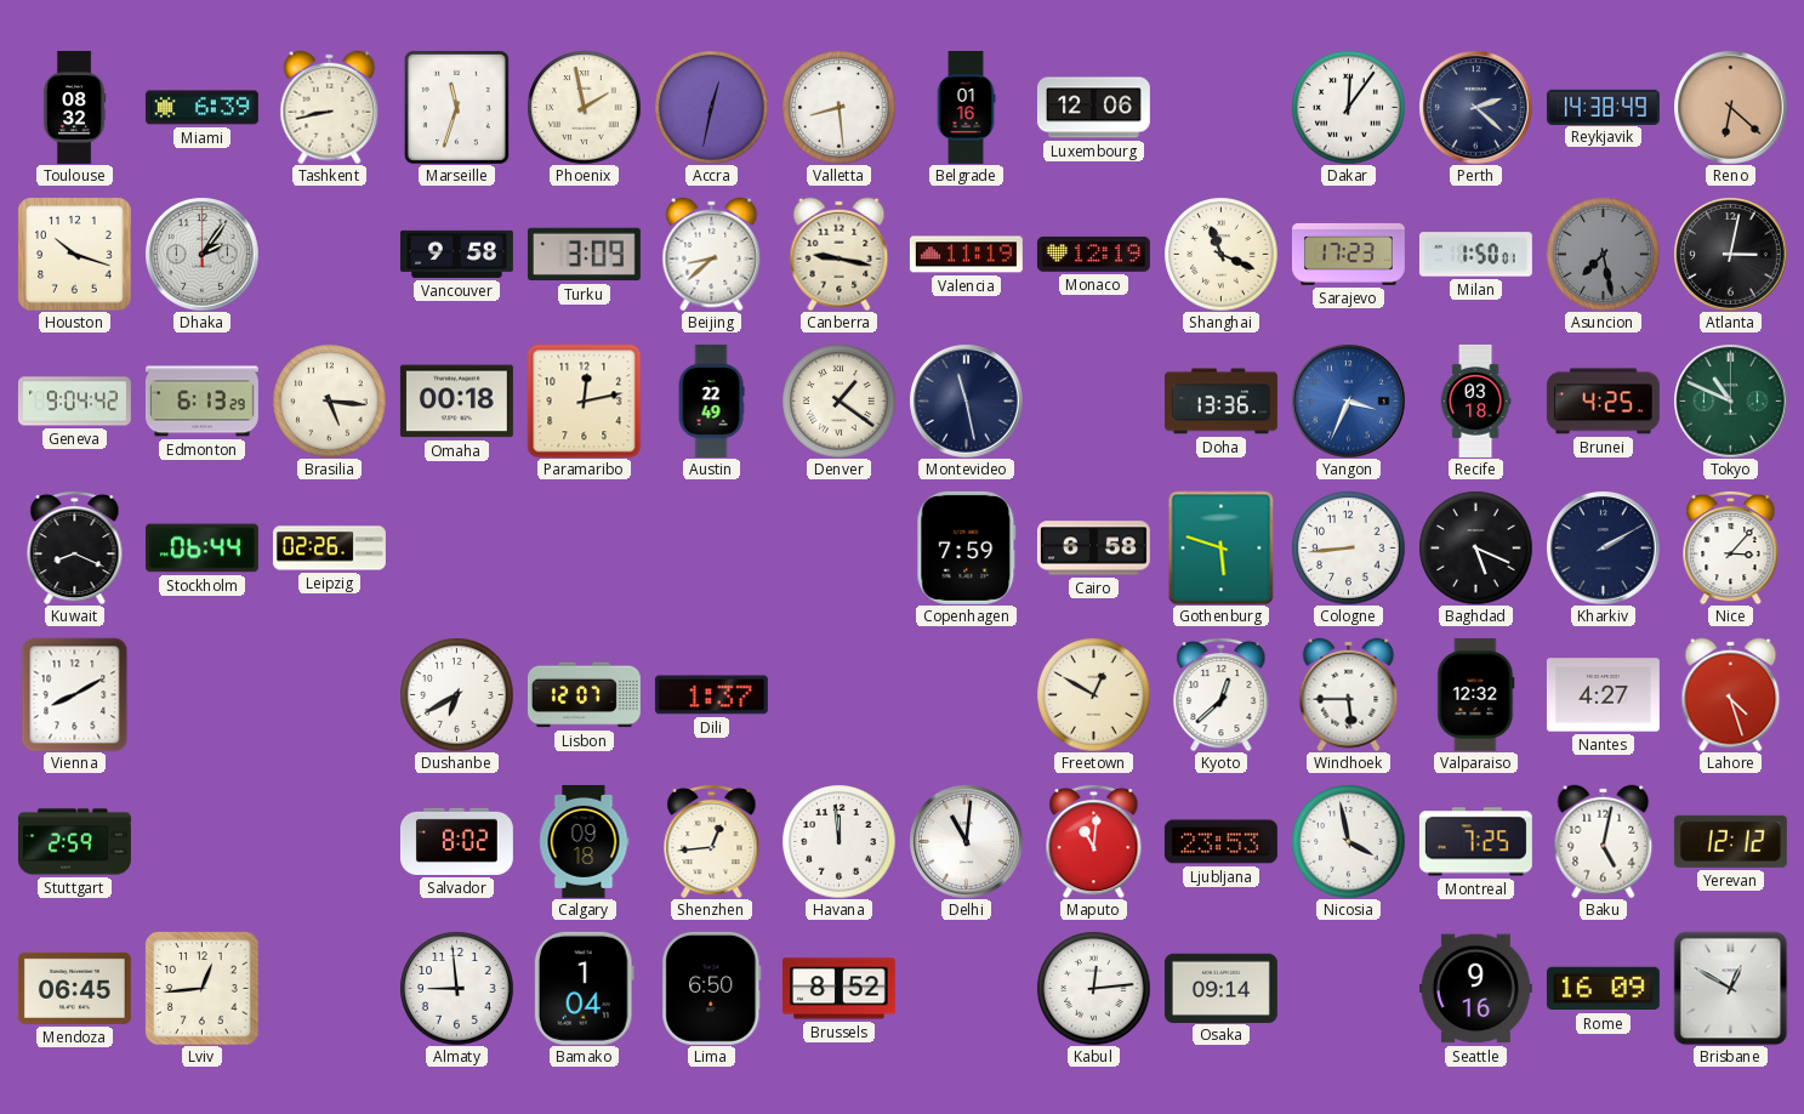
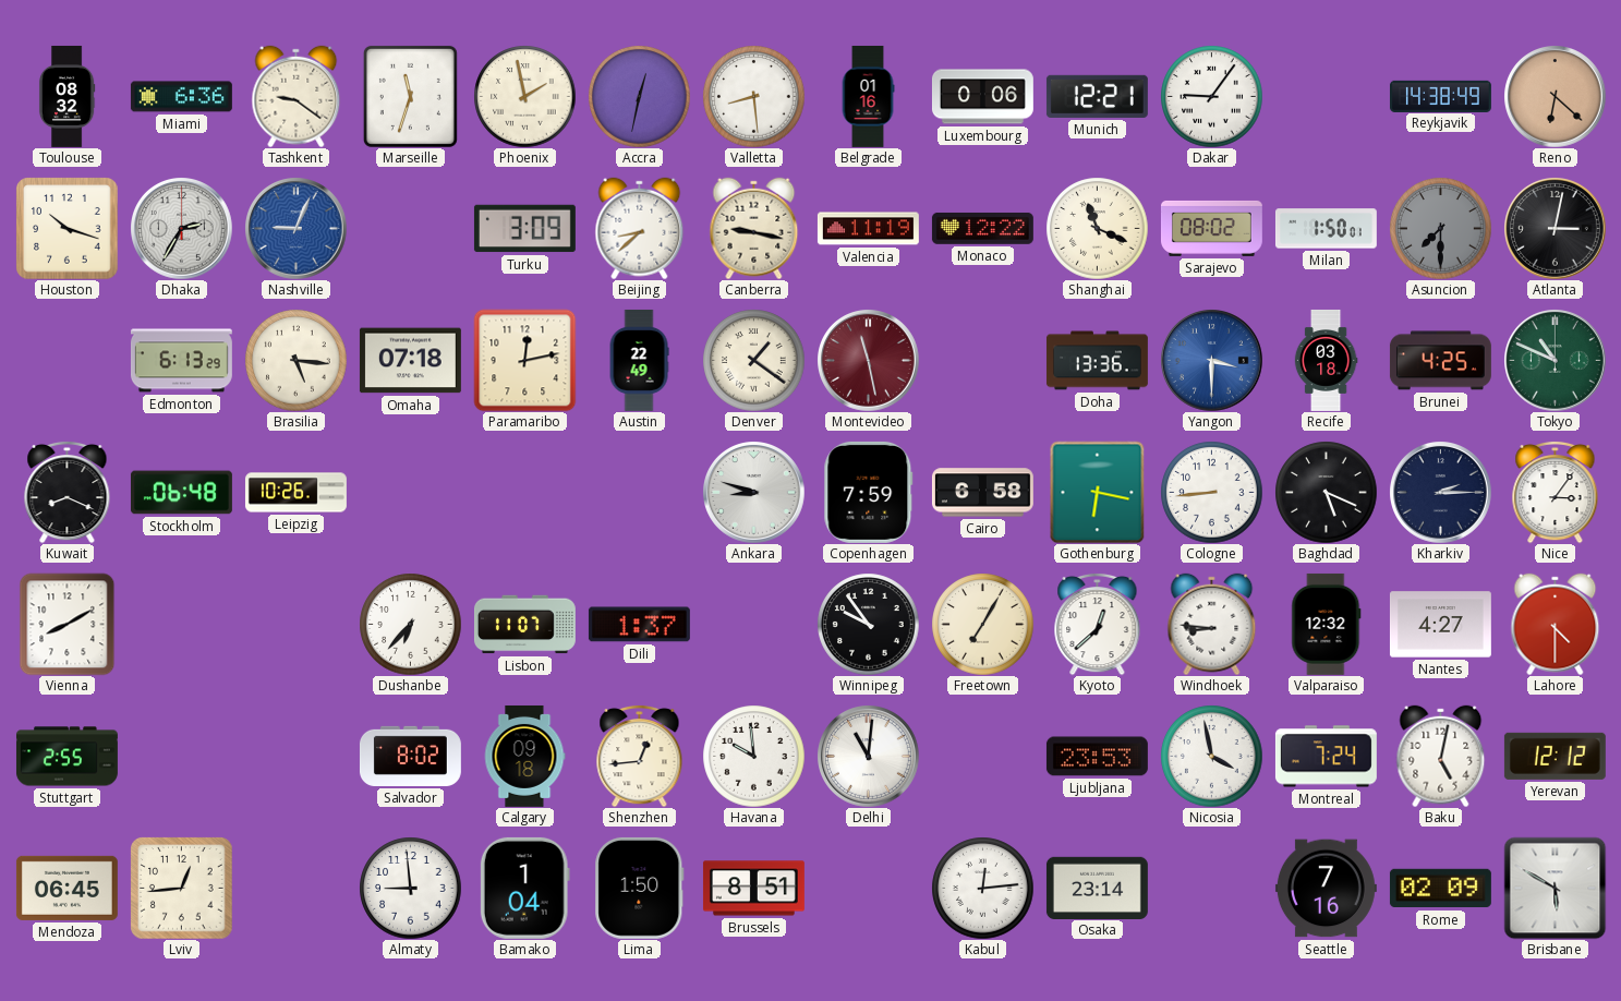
Miami: 6:39 -> 6:36 (181, 97)
Tashkent: 8:43 -> 9:21 (297, 96)
Luxembourg: 12:06 -> 0:06 (982, 97)
Munich: none -> 12:21 (1097, 96)
Dakar: 12:06 -> 9:06 (1211, 96)
Perth: 2:22 -> none (1476, 108)
Dhaka: 2:06 -> 2:35 (182, 229)
Nashville: none -> 9:04 (297, 229)
Vancouver: 9:58 -> none (456, 254)
Monaco: 12:19 -> 12:22 (982, 229)
Sarajevo: 17:23 -> 08:02 (1211, 228)
Asuncion: 7:28 -> 7:30 (1440, 228)
Geneva: 9:04 -> none (74, 402)
Omaha: 00:18 -> 07:18 (410, 361)
Montevideo dial: navy -> burgundy (869, 361)
Yangon: 3:34 -> 3:30 (1212, 361)
Stockholm: 06:44 -> 06:48 (181, 493)
Leipzig: 02:26 -> 10:26 (295, 493)
Ankara: none -> 8:48 (754, 493)
Gothenburg: 5:48 -> 6:17 (1098, 492)
Kharkiv: 2:10 -> 2:15 (1441, 493)
Nice: 3:07 -> 3:06 (1556, 492)
Dushanbe: 6:40 -> 6:37 (410, 624)
Lisbon: 12:07 -> 11:07 (524, 625)
Winnipeg: none -> 9:54 (868, 624)
Freetown: 12:50 -> 7:05 (982, 624)
Windhoek: 5:45 -> 8:46 (1212, 624)
Lahore: 4:27 -> 4:30 (1556, 624)
Stuttgart: 2:59 -> 2:55 (66, 757)
Havana: 11:59 -> 9:59 (753, 756)
Maputo: 11:01 -> none (1094, 841)
Montreal: 7:25 -> 7:24 (1326, 757)
Lima: 6:50 -> 1:50 (640, 888)
Brussels: 8:52 -> 8:51 (753, 889)
Osaka: 09:14 -> 23:14 (1097, 888)
Seattle: 9:16 -> 7:16 (1326, 889)
Rome: 16:09 -> 02:09 (1440, 889)
Brisbane: 12:50 -> 5:50 (1555, 888)
